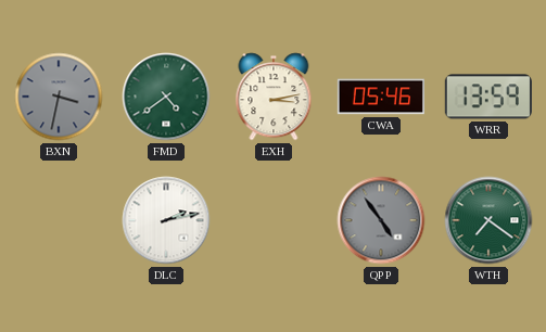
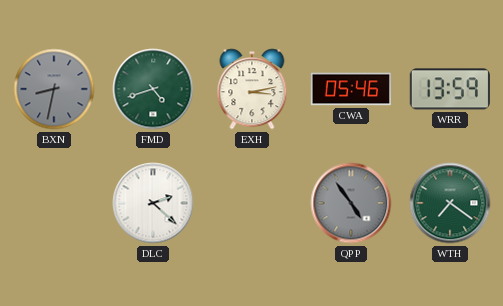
BXN: 3:32 -> 8:32 (54, 89)
FMD: 4:39 -> 4:42 (153, 89)
DLC: 2:13 -> 2:22 (153, 203)
